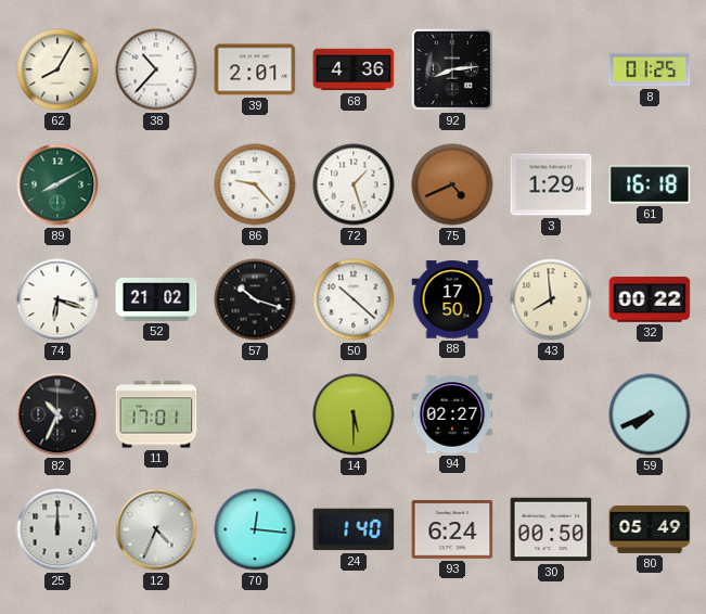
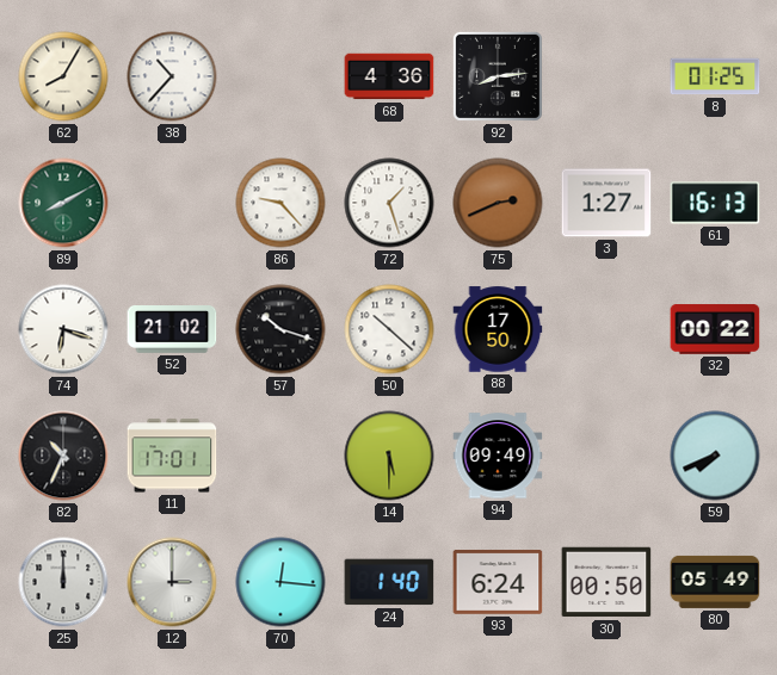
39: 2:01 -> none (255, 69)
75: 4:41 -> 2:41 (498, 203)
3: 1:29 -> 1:27 (606, 203)
61: 16:18 -> 16:13 (715, 203)
43: 7:59 -> none (551, 299)
94: 02:27 -> 09:49 (498, 456)
12: 4:34 -> 3:00 (172, 582)
